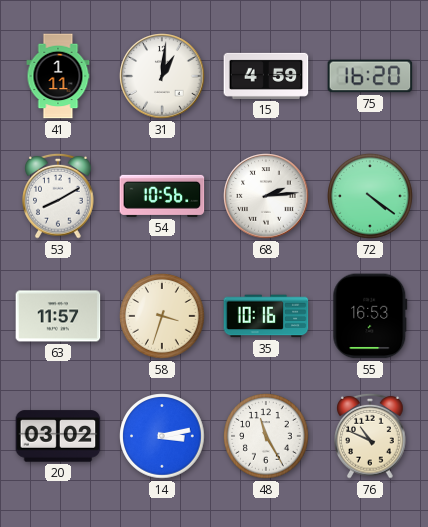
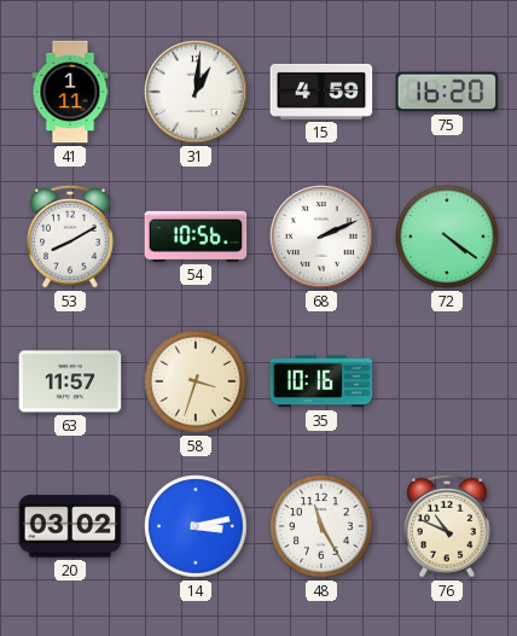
68: 2:14 -> 2:11 (321, 237)
55: 16:53 -> none (370, 316)
